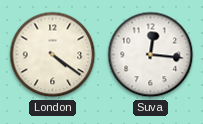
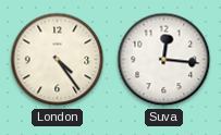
London: 4:21 -> 4:24 (58, 60)
